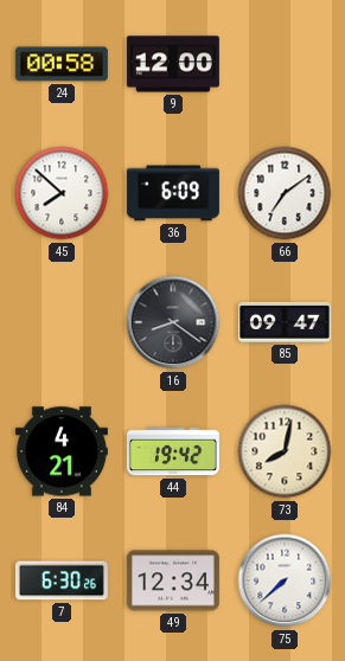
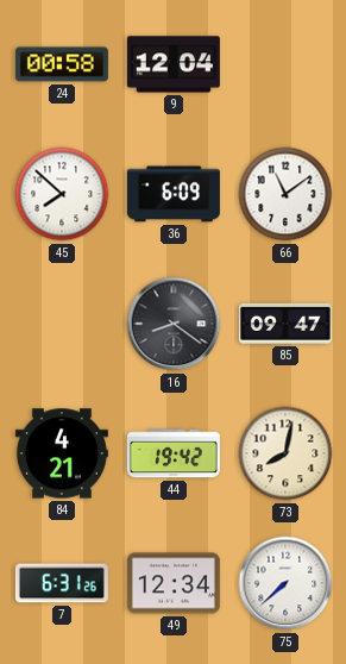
9: 12:00 -> 12:04 (174, 64)
66: 7:09 -> 11:09 (285, 194)
7: 6:30 -> 6:31 (62, 583)
